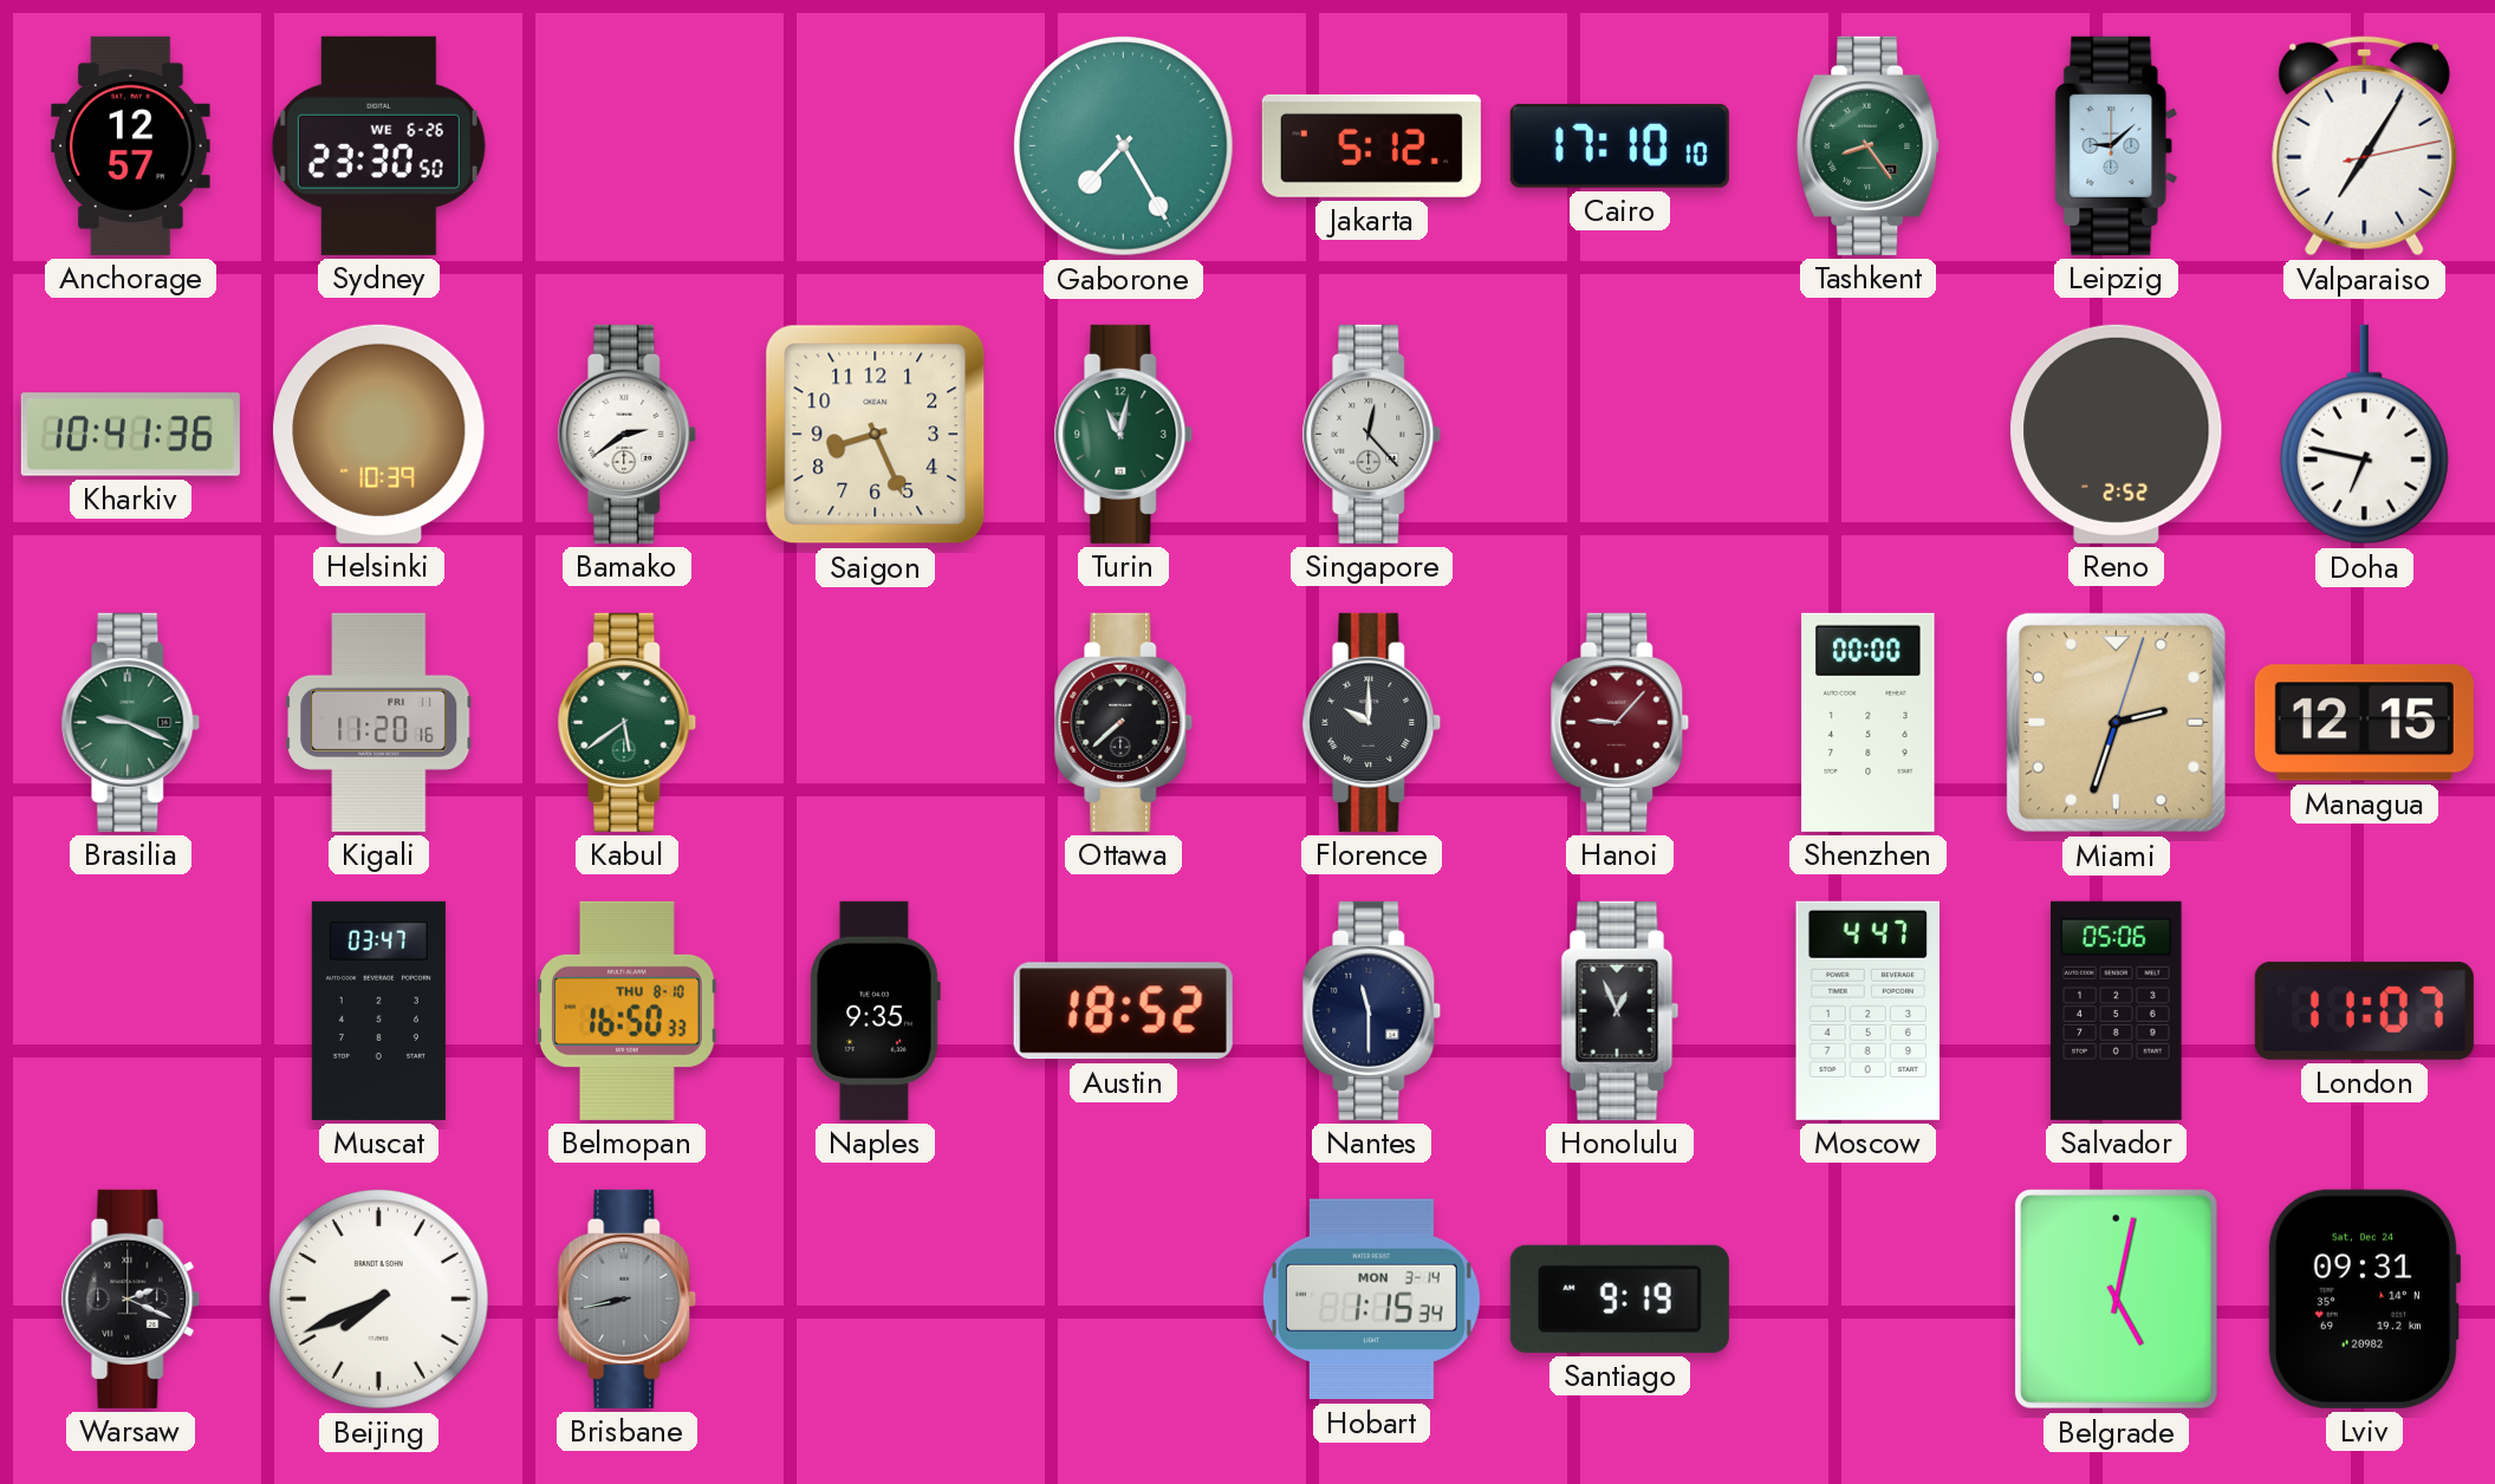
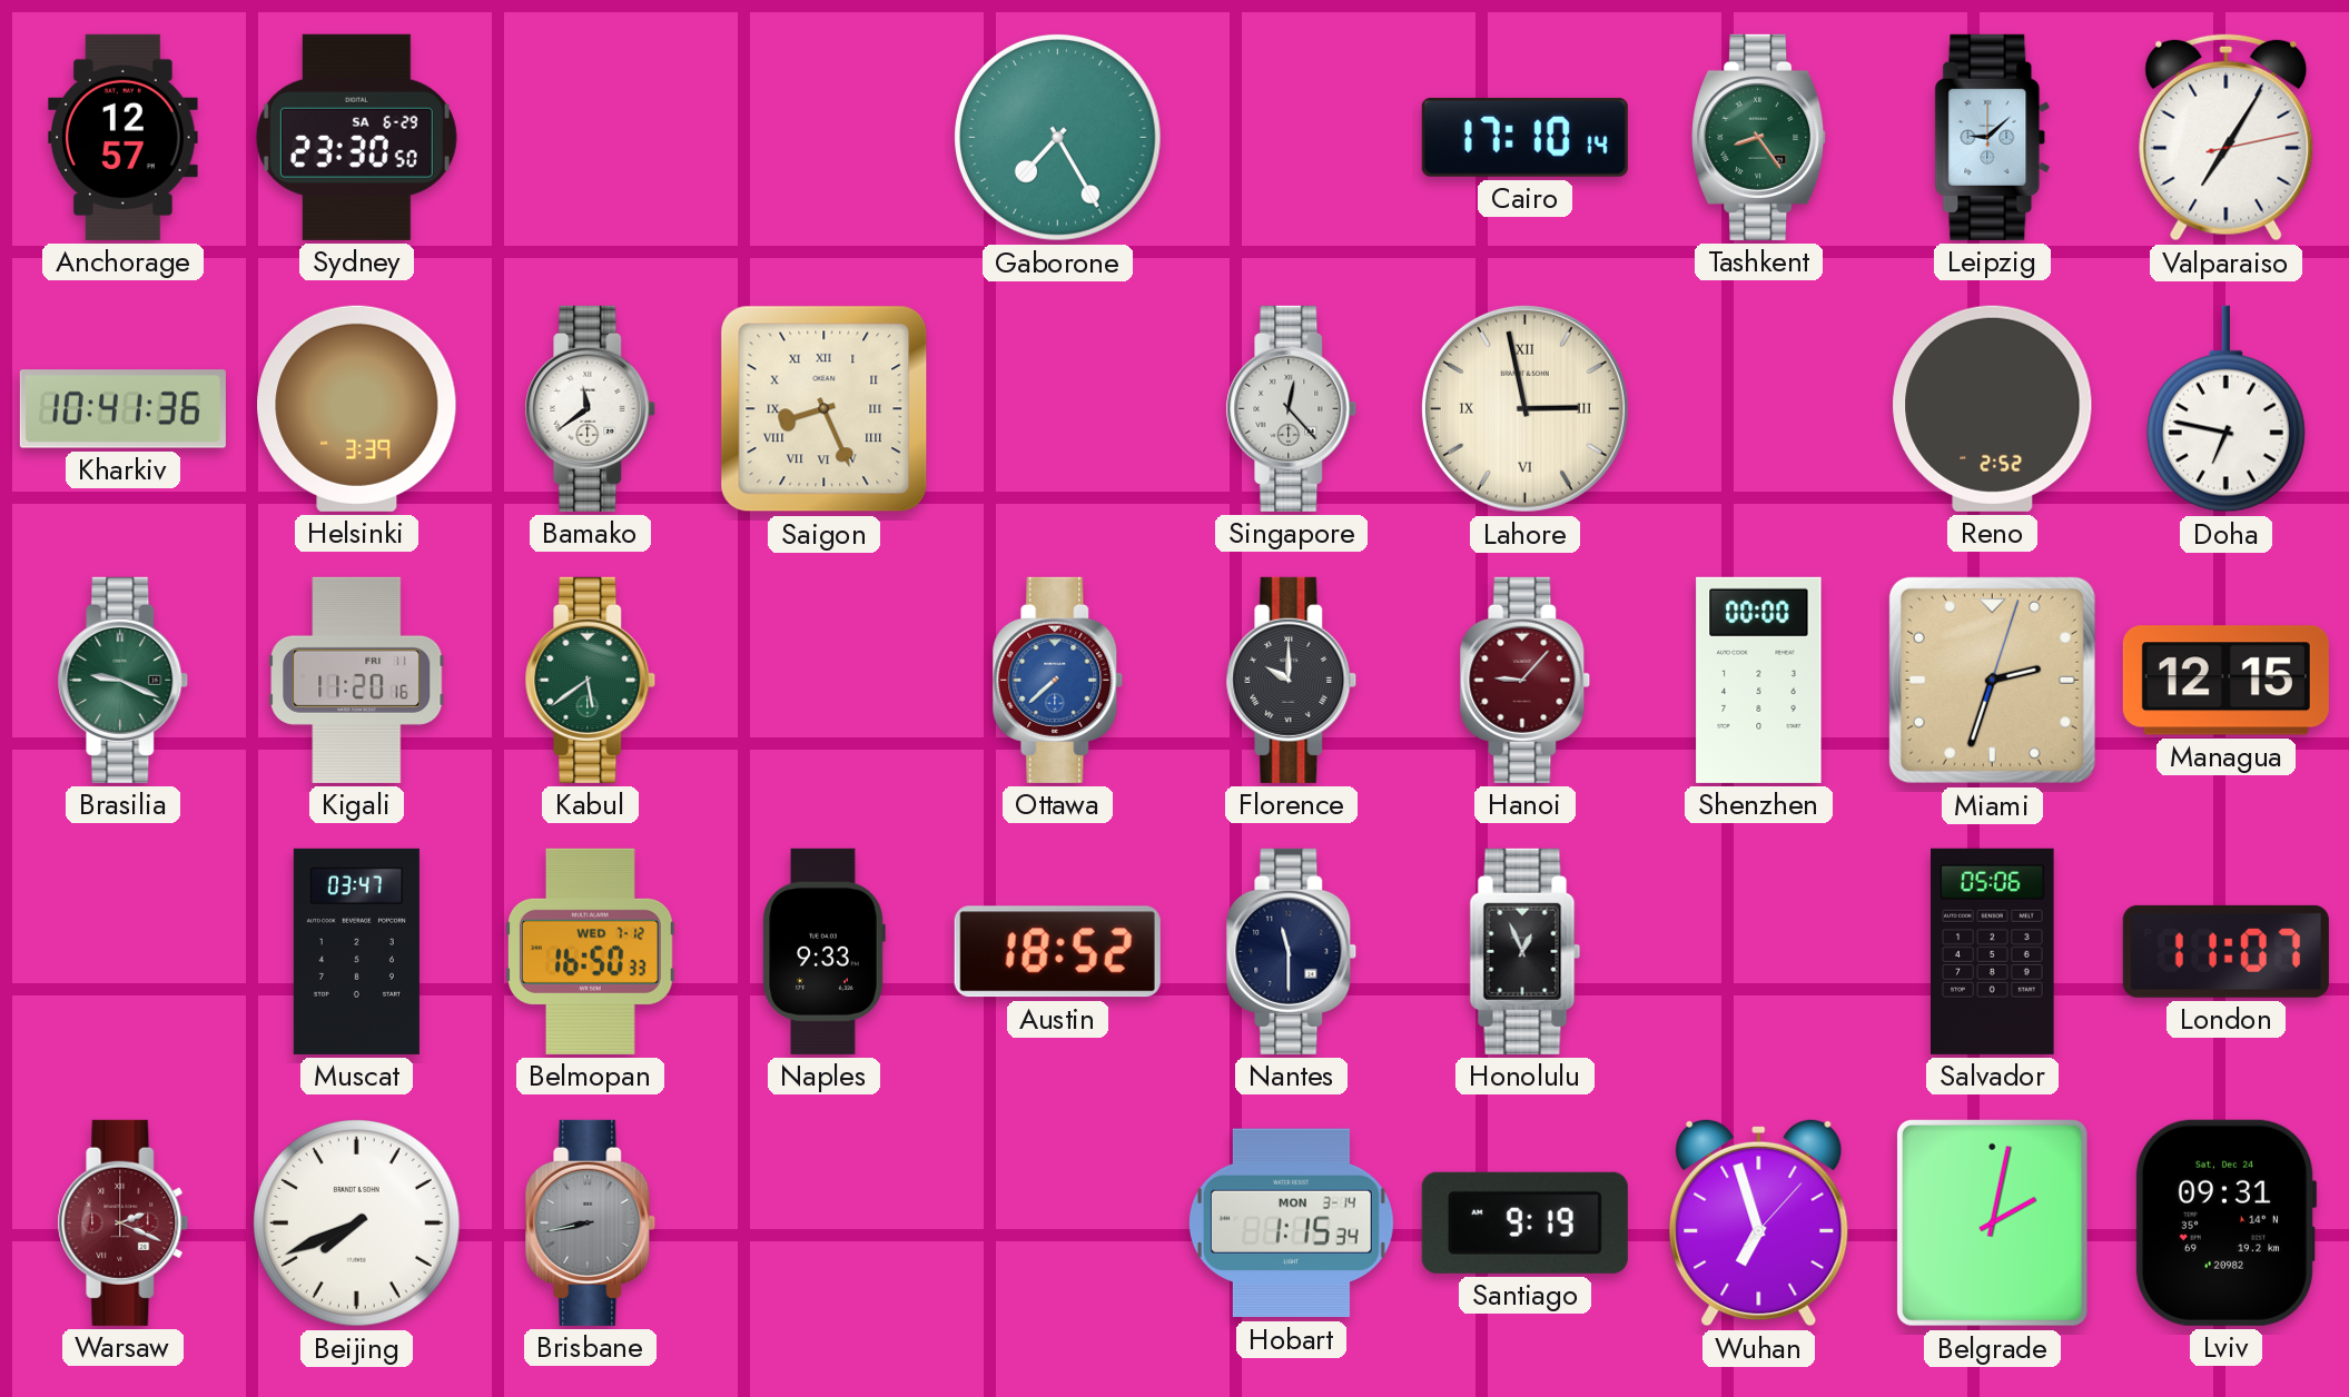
Sydney date: WE 6-26 -> SA 6-29 (356, 137)
Jakarta: 5:12 -> none (1371, 145)
Cairo: 17:10:10 -> 17:10:14 (1524, 137)
Helsinki: 10:39 -> 3:39 (357, 408)
Bamako: 2:39 -> 11:39 (591, 408)
Saigon numerals: Arabic -> Roman (825, 409)
Turin: 11:02 -> none (1124, 434)
Lahore: none -> 2:58 (1524, 408)
Ottawa dial: black -> blue (1058, 680)
Belmopan date: THU 8-10 -> WED 7-12 (590, 951)
Naples: 9:35 -> 9:33 (823, 951)
Moscow: 4:47 -> none (1867, 1010)
Warsaw dial: black -> burgundy (124, 1222)
Wuhan: none -> 6:57 (1759, 1222)
Belgrade: 5:02 -> 2:02 (1992, 1222)
